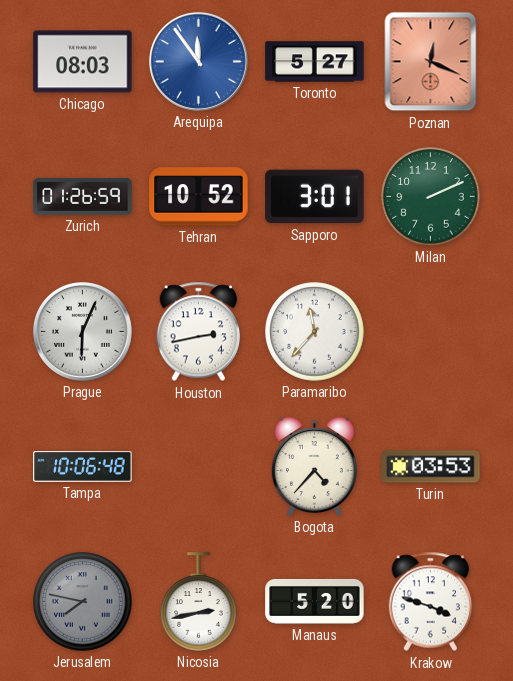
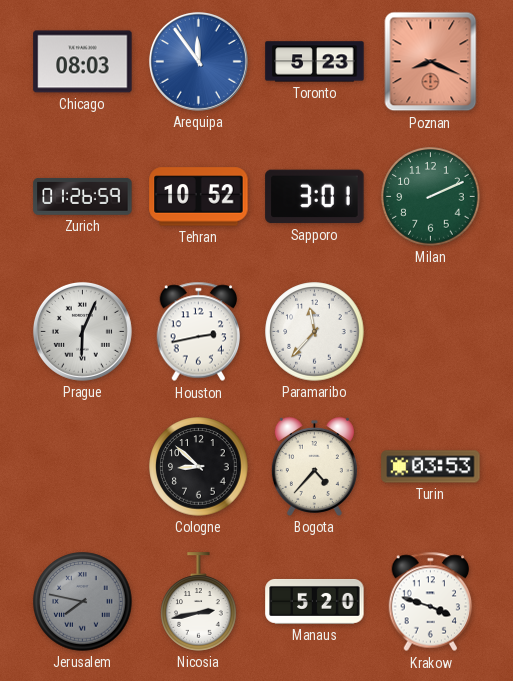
Toronto: 5:27 -> 5:23 (315, 62)
Poznan: 12:19 -> 8:19 (431, 62)
Tampa: 10:06 -> none (83, 467)
Cologne: none -> 8:52 (199, 467)
